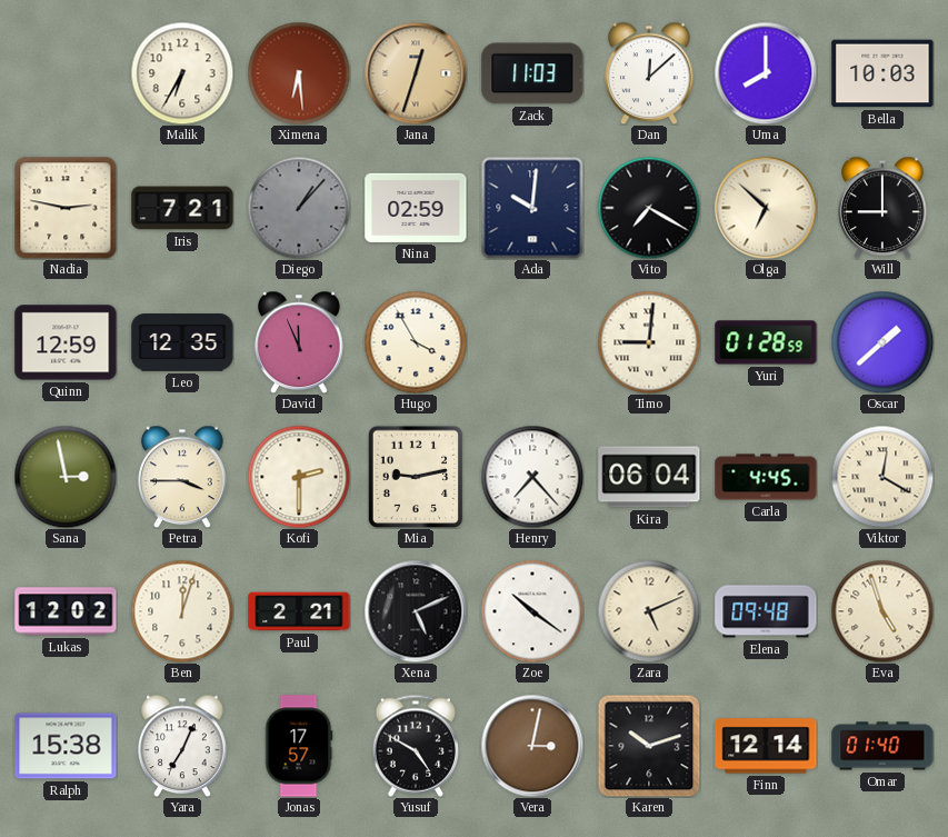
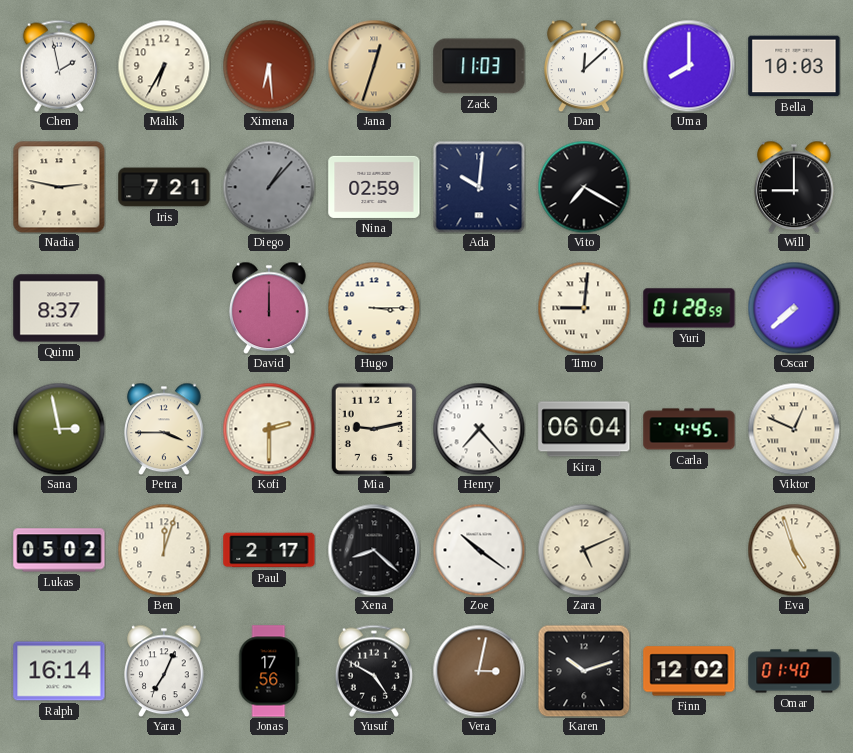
Chen: none -> 1:58 (58, 66)
Olga: 6:52 -> none (766, 208)
Quinn: 12:59 -> 8:37 (59, 308)
Leo: 12:35 -> none (182, 342)
David: 11:56 -> 12:00 (270, 308)
Hugo: 3:55 -> 3:15 (374, 308)
Oscar: 1:38 -> 7:38 (794, 308)
Viktor: 12:20 -> 12:49 (794, 429)
Lukas: 12:02 -> 05:02 (59, 550)
Paul: 2:21 -> 2:17 (269, 550)
Xena: 5:11 -> 8:22 (374, 550)
Elena: 09:48 -> none (766, 611)
Ralph: 15:38 -> 16:14 (59, 671)
Jonas: 17:57 -> 17:56 (269, 671)
Finn: 12:14 -> 12:02 (689, 671)
